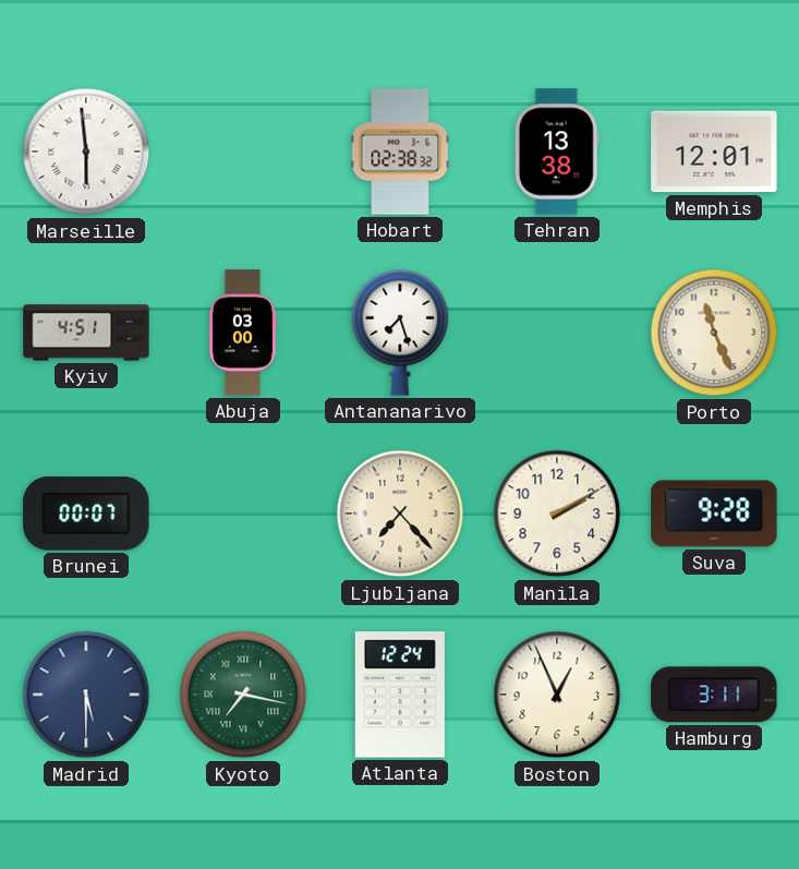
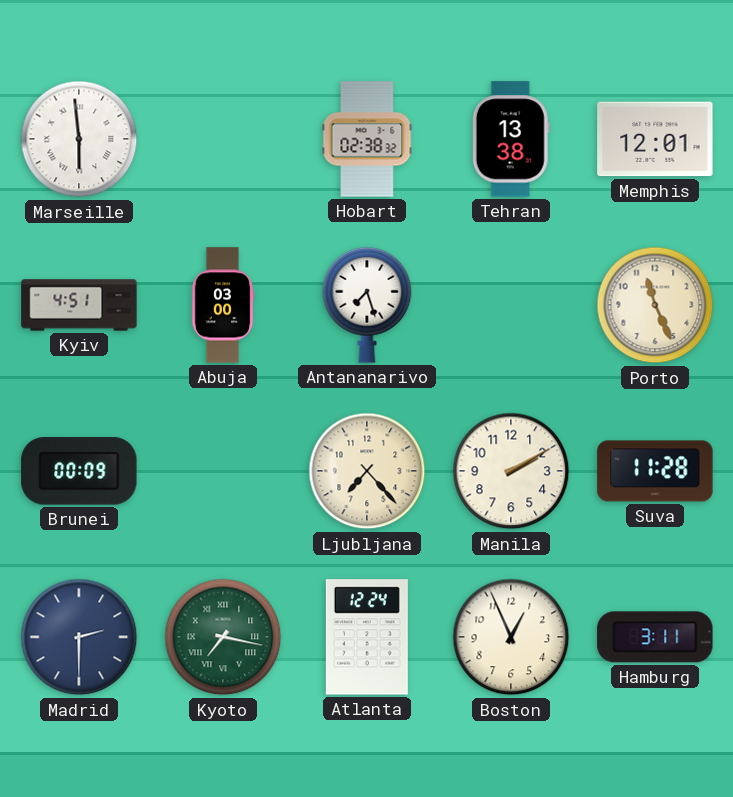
Brunei: 00:07 -> 00:09 (79, 471)
Suva: 9:28 -> 11:28 (655, 471)
Madrid: 5:30 -> 2:30 (79, 637)
